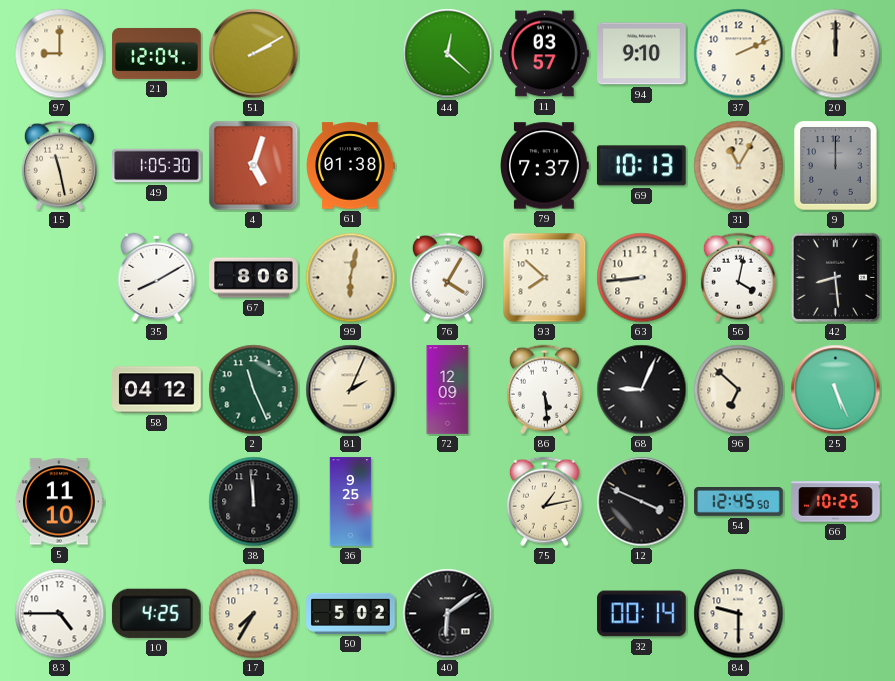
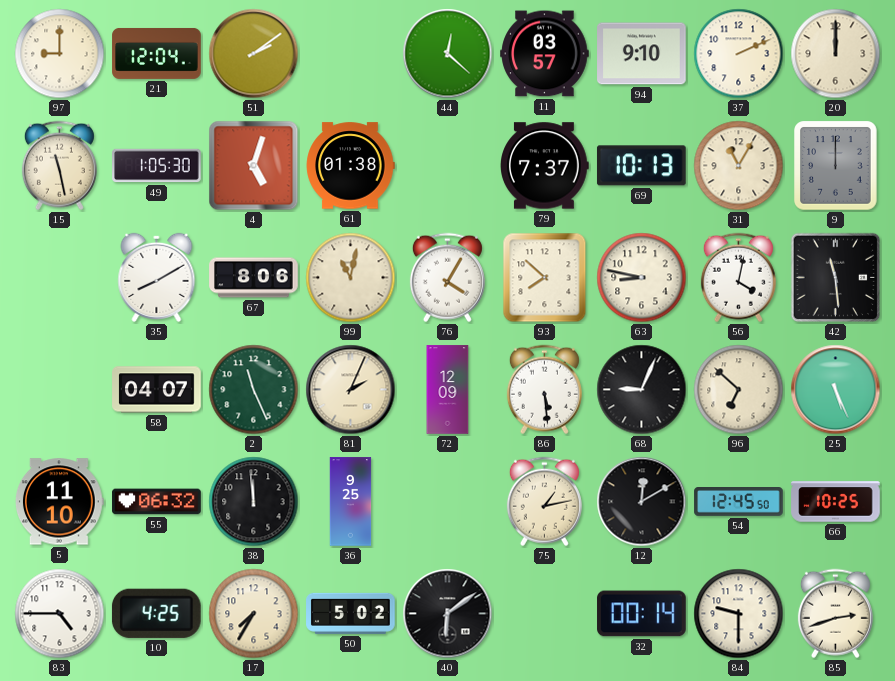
51: 2:10 -> 2:09 (254, 54)
99: 6:02 -> 11:02 (351, 278)
63: 8:44 -> 8:47 (642, 278)
42: 8:29 -> 11:29 (836, 278)
58: 04:12 -> 04:07 (157, 390)
55: none -> 06:32 (157, 502)
12: 3:49 -> 12:10 (642, 502)
85: none -> 2:42 (835, 614)
